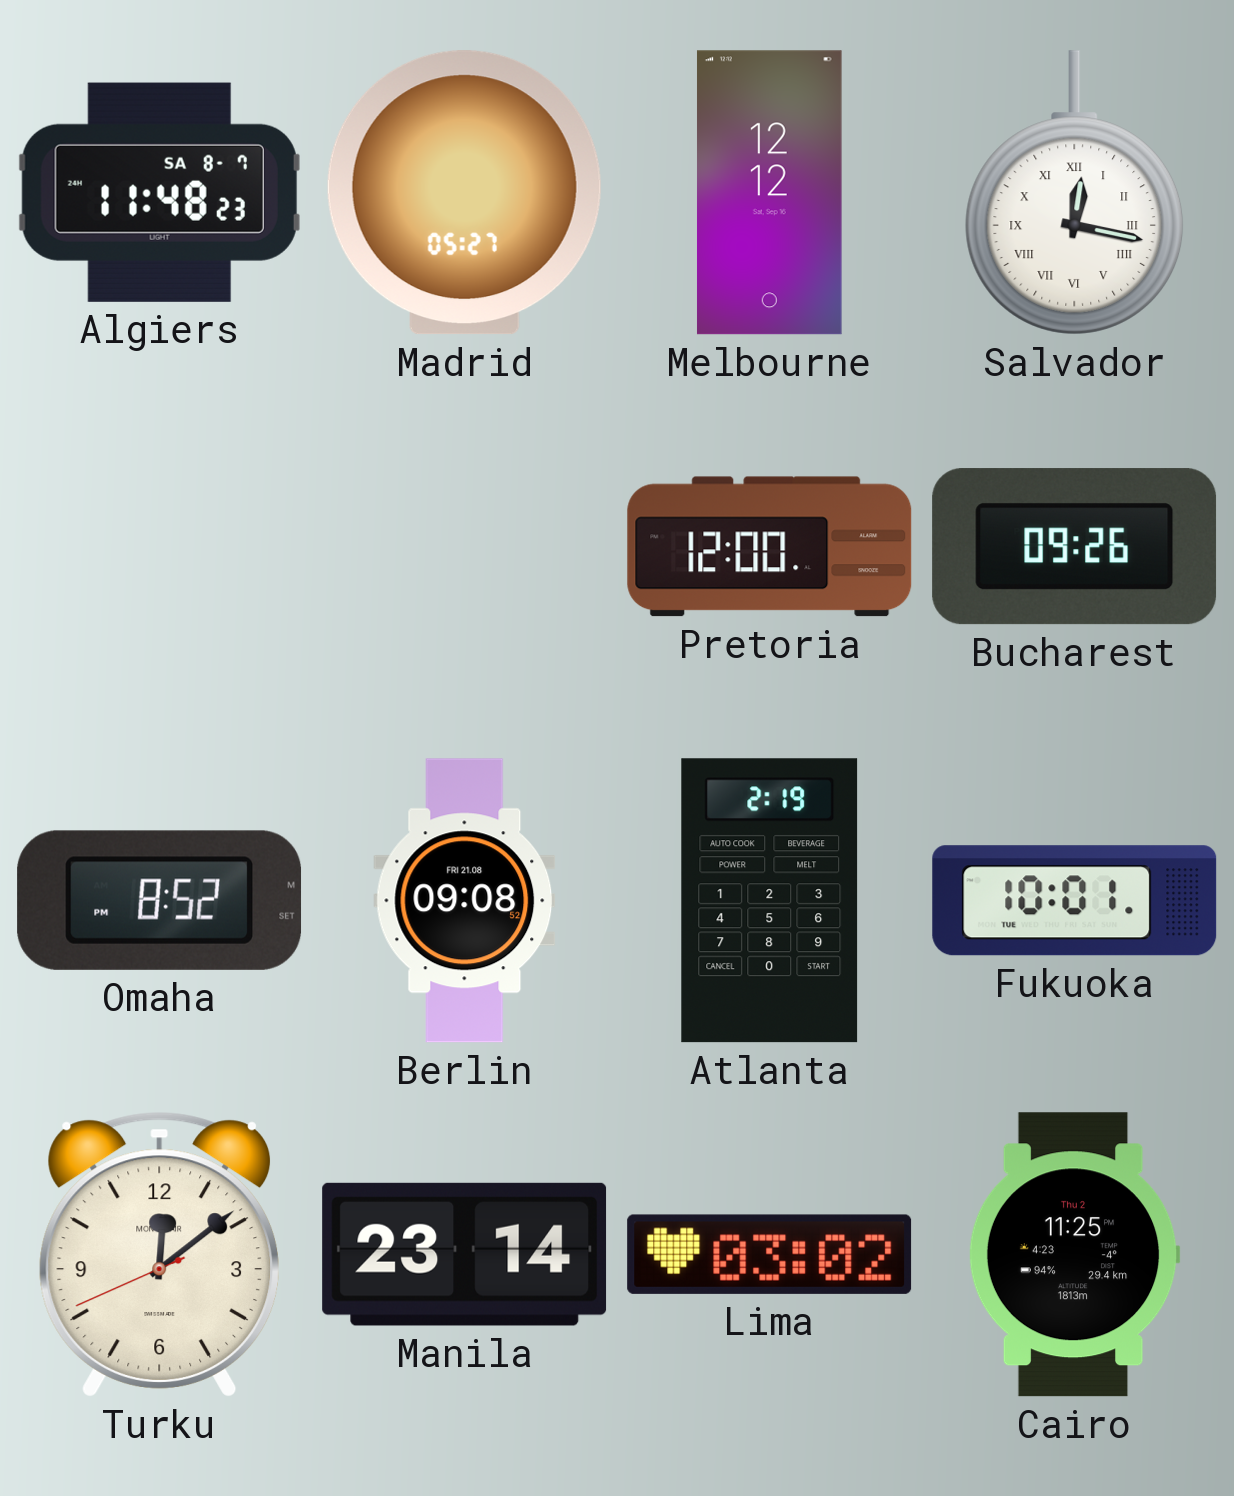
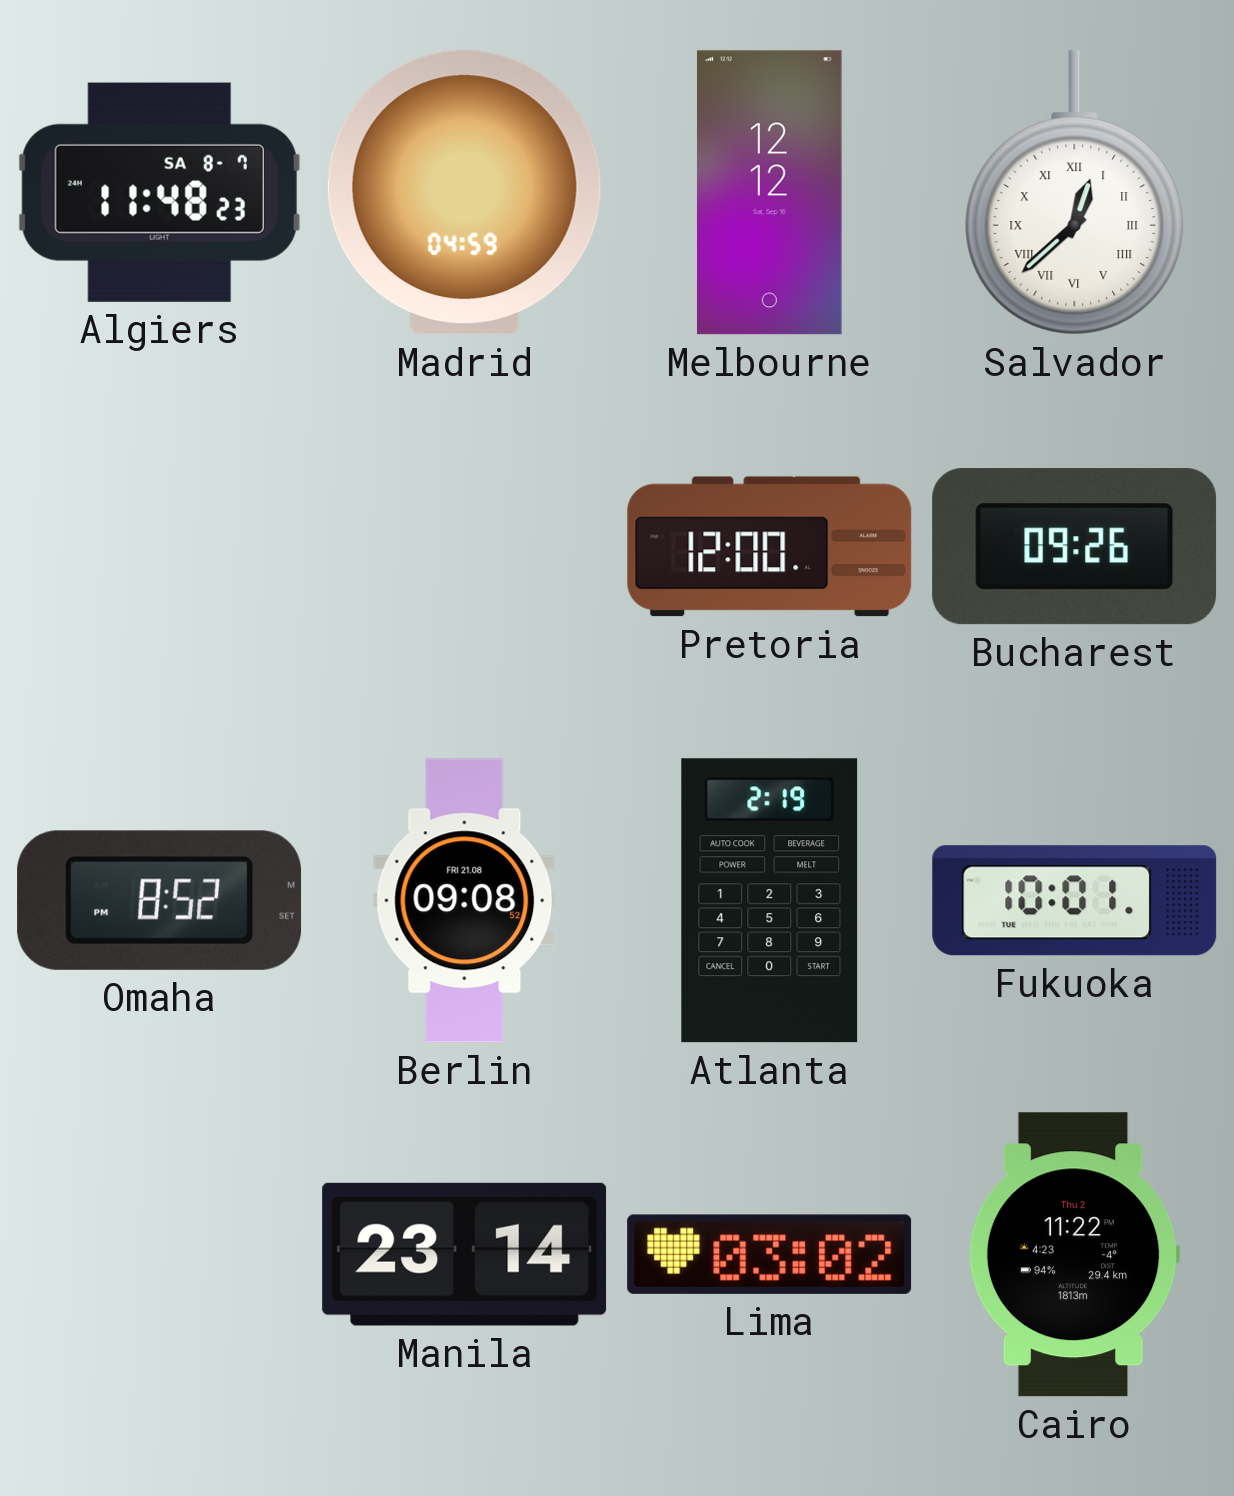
Madrid: 05:27 -> 04:59 (464, 193)
Salvador: 12:17 -> 12:38 (1075, 193)
Turku: 12:08 -> none (159, 1254)
Cairo: 11:25 -> 11:22 (1074, 1255)
